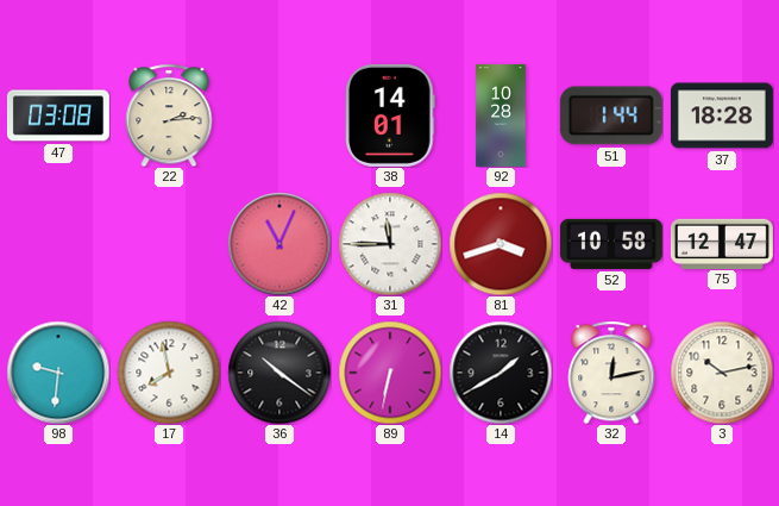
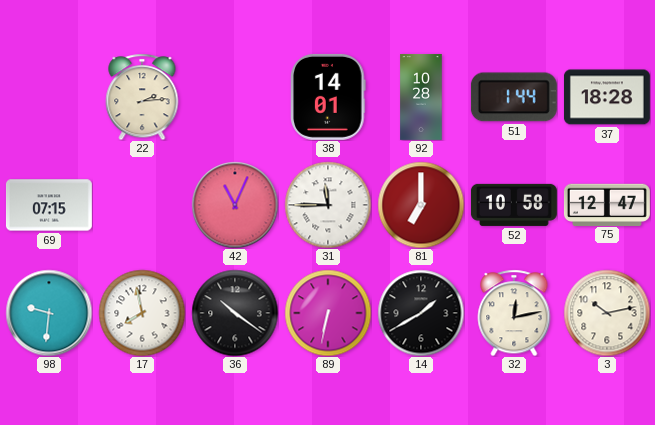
47: 03:08 -> none (58, 115)
69: none -> 07:15 (49, 205)
81: 3:42 -> 7:00 (421, 205)
